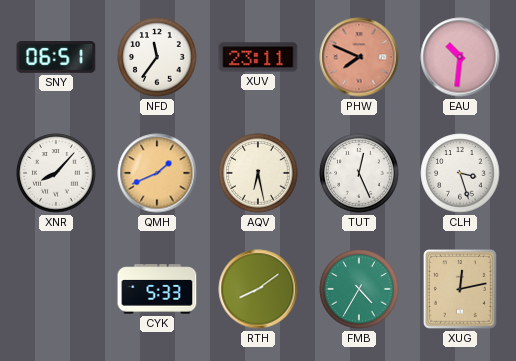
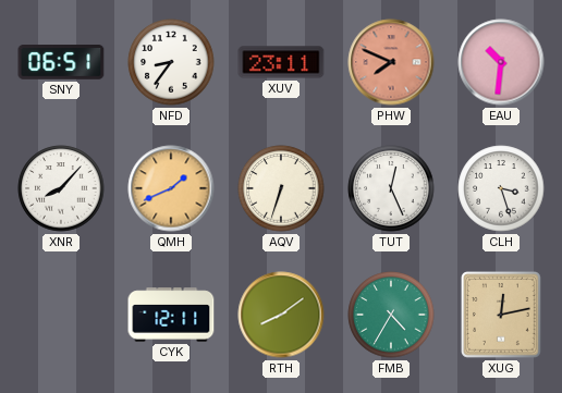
NFD: 11:36 -> 8:36 (171, 62)
AQV: 6:28 -> 6:33 (281, 188)
CYK: 5:33 -> 12:11 (171, 315)
